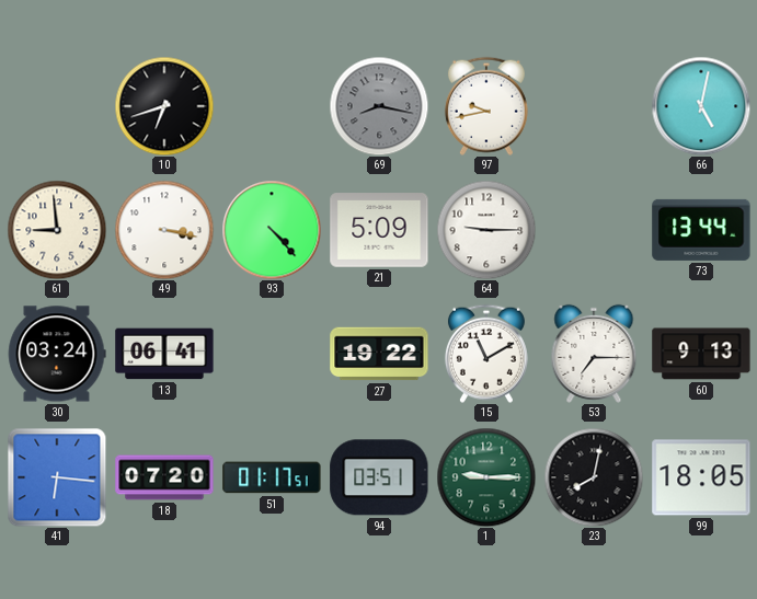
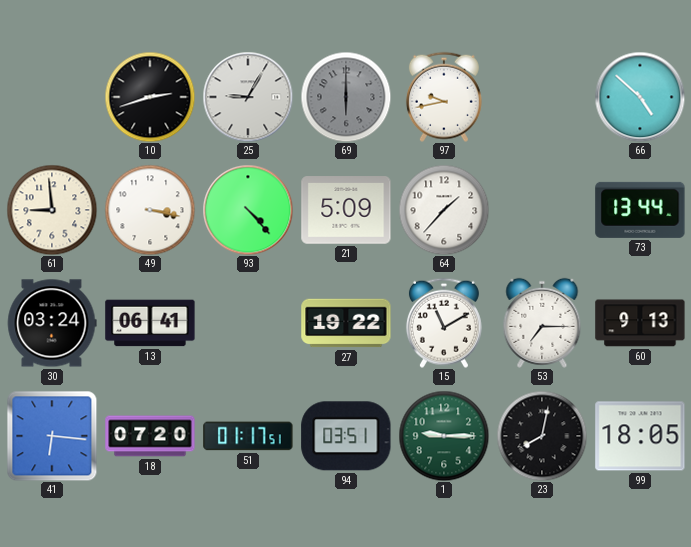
10: 6:42 -> 2:42 (150, 97)
25: none -> 9:05 (248, 97)
69: 8:17 -> 6:00 (346, 97)
66: 5:02 -> 4:52 (640, 97)
64: 9:15 -> 1:37 (444, 210)
